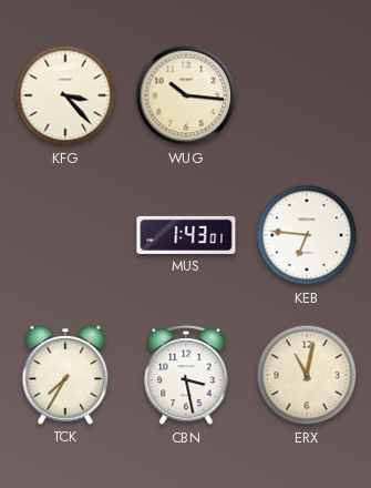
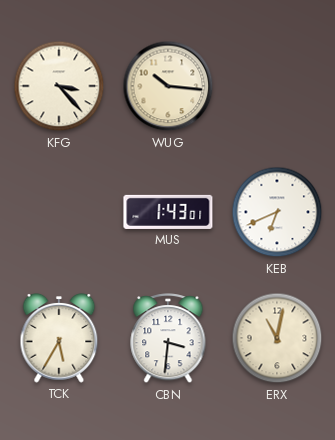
KEB: 6:46 -> 6:41 (277, 212)
TCK: 7:35 -> 5:35 (59, 339)
CBN: 3:28 -> 3:31 (168, 339)
